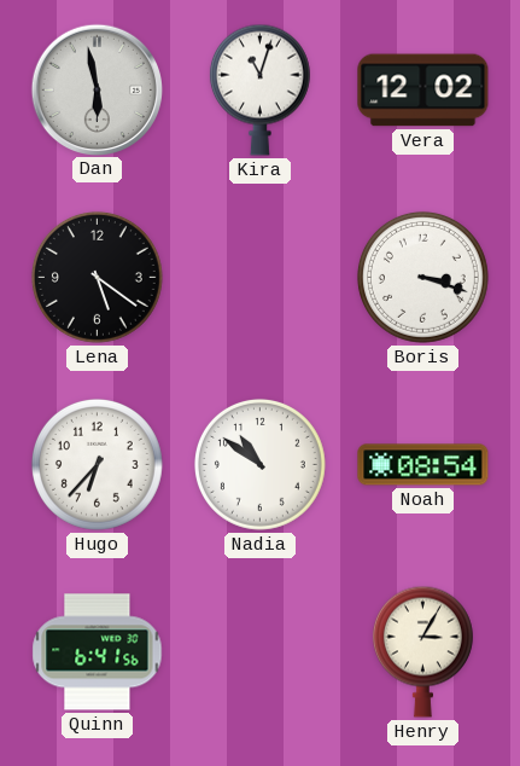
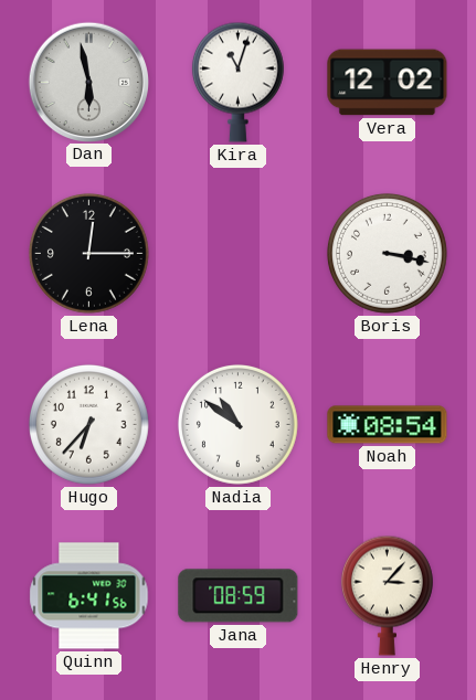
Lena: 5:21 -> 12:15 (88, 253)
Boris: 3:18 -> 3:17 (387, 253)
Jana: none -> 08:59 (239, 596)
Henry: 3:05 -> 3:07 (387, 595)
